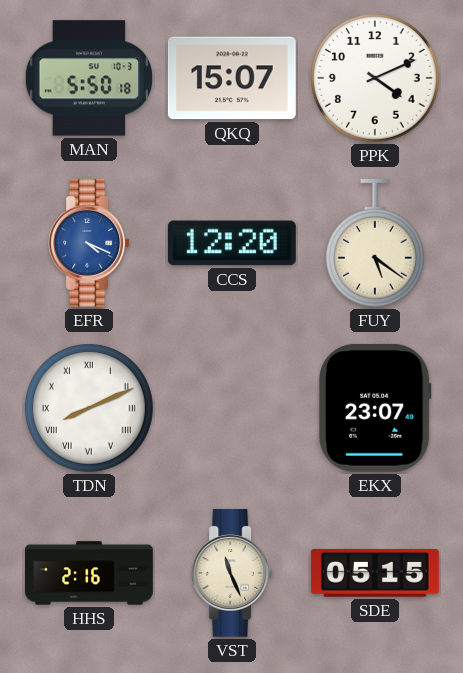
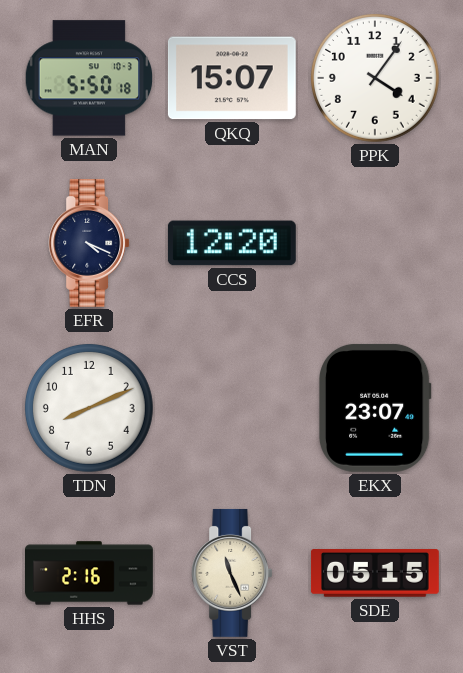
PPK: 4:11 -> 4:06 (375, 78)
EFR dial: blue -> navy (89, 243)
FUY: 5:21 -> none (375, 243)
TDN numerals: Roman -> Arabic (89, 408)
